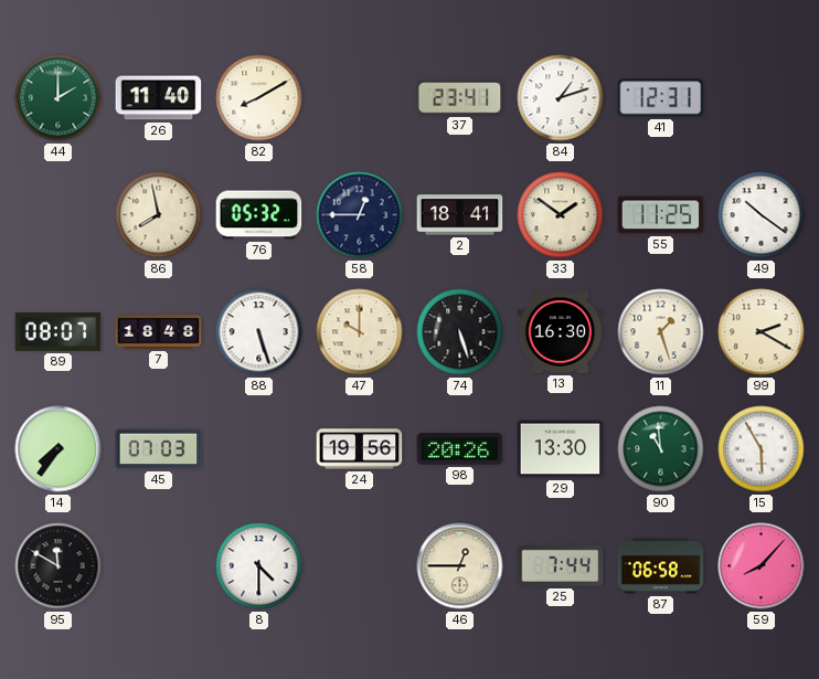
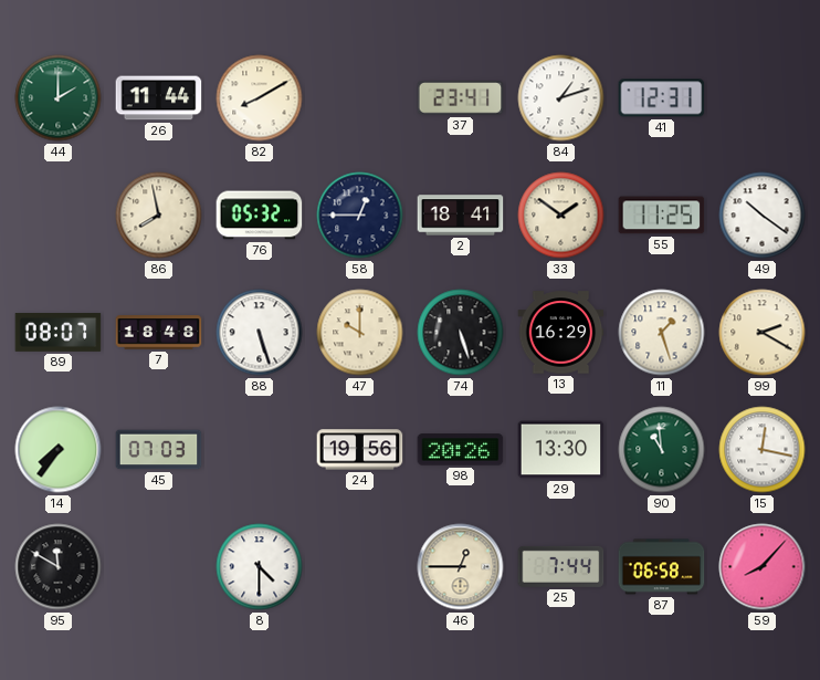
26: 11:40 -> 11:44 (159, 98)
13: 16:30 -> 16:29 (561, 333)
15: 5:55 -> 12:17 (763, 450)
